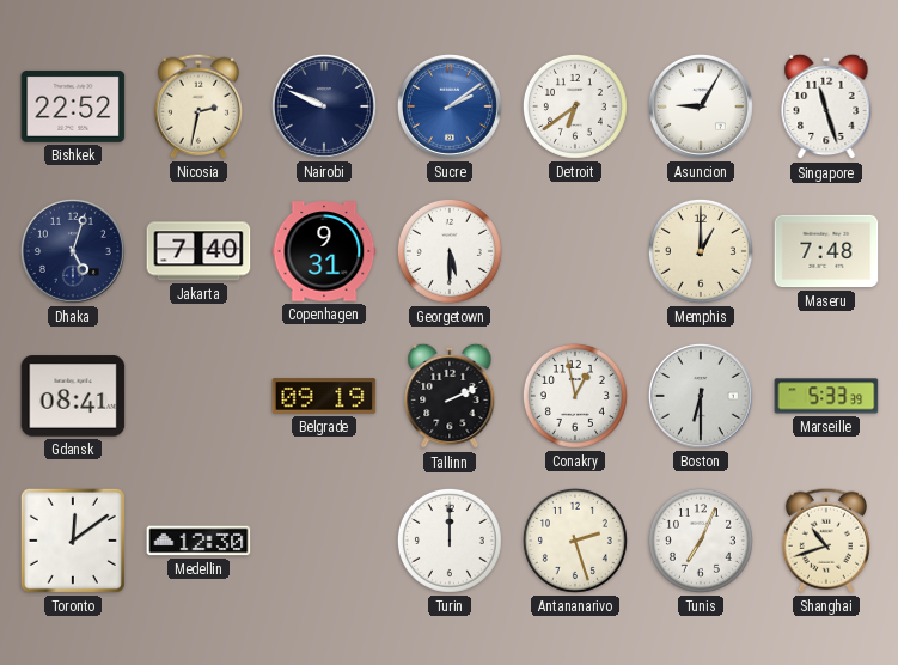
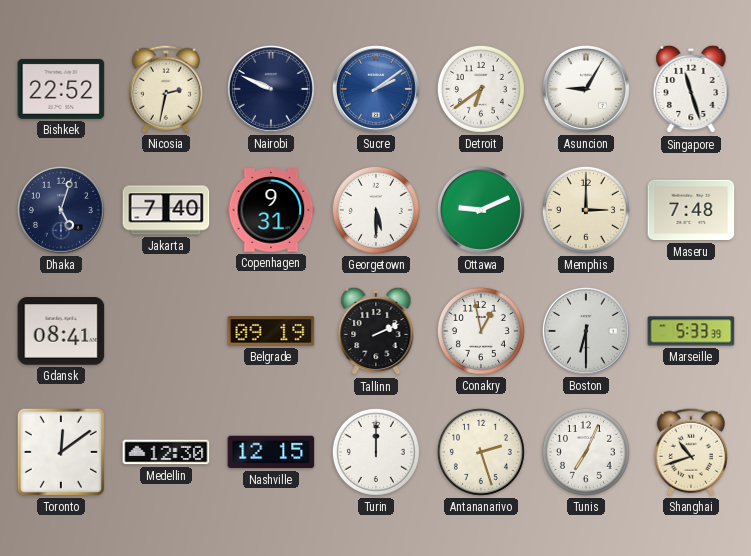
Ottawa: none -> 9:11 (481, 210)
Memphis: 1:00 -> 3:00 (586, 210)
Nashville: none -> 12:15 (271, 452)
